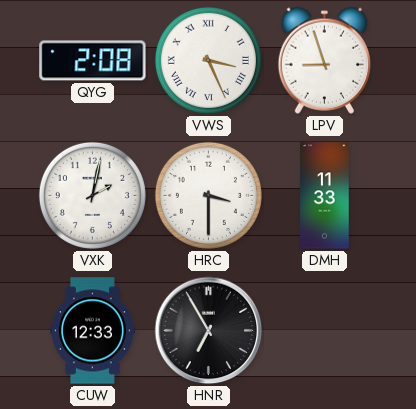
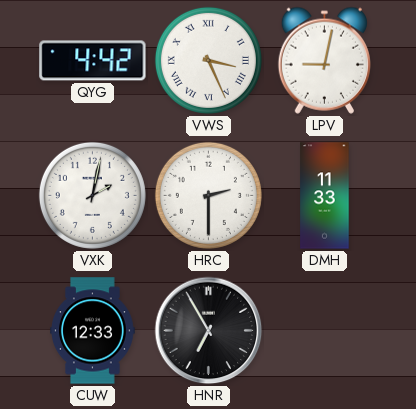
QYG: 2:08 -> 4:42 (93, 61)
LPV: 8:57 -> 9:02 (324, 60)
HRC: 3:30 -> 2:30 (208, 195)
